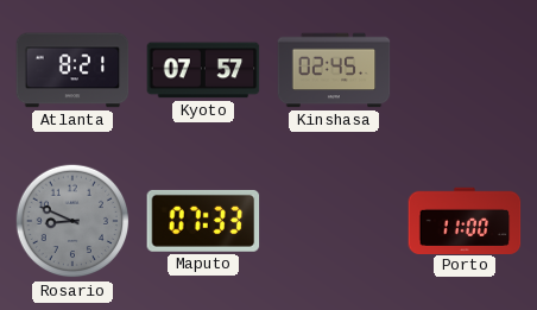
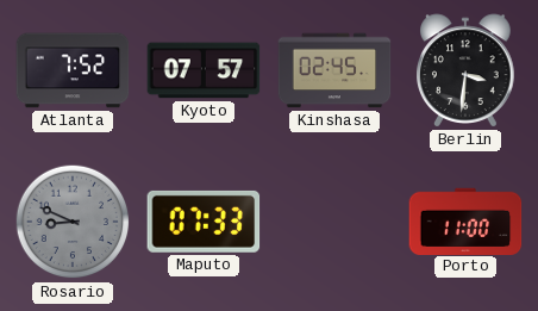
Atlanta: 8:21 -> 7:52 (73, 70)
Berlin: none -> 3:31 (467, 70)
